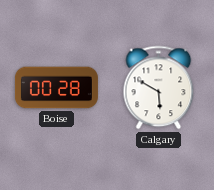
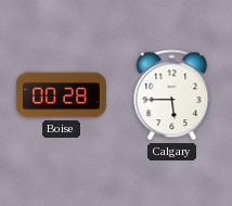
Calgary: 5:50 -> 5:45 (172, 95)
